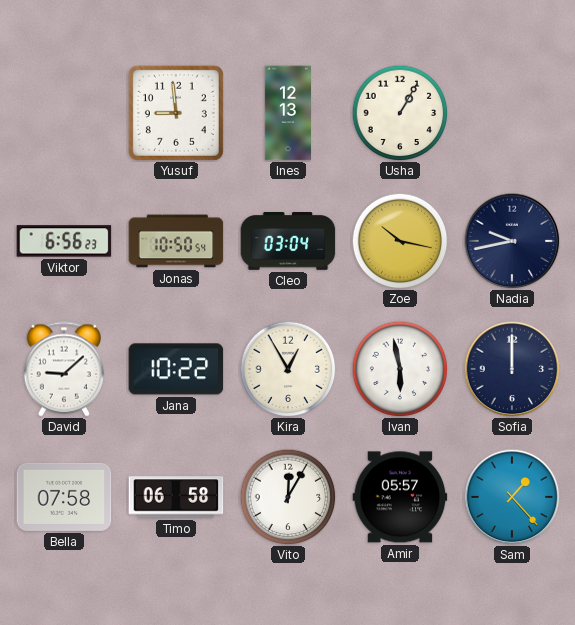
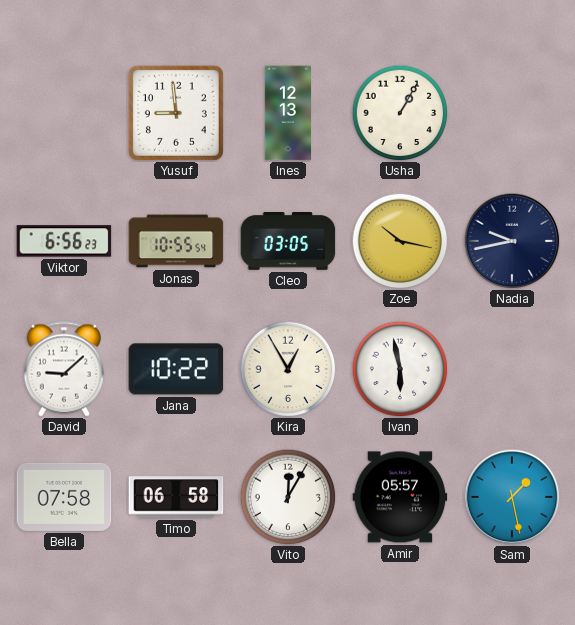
Jonas: 10:50 -> 10:55 (176, 241)
Cleo: 03:04 -> 03:05 (288, 242)
Sofia: 12:00 -> none (512, 369)
Sam: 1:23 -> 1:28 (512, 497)
